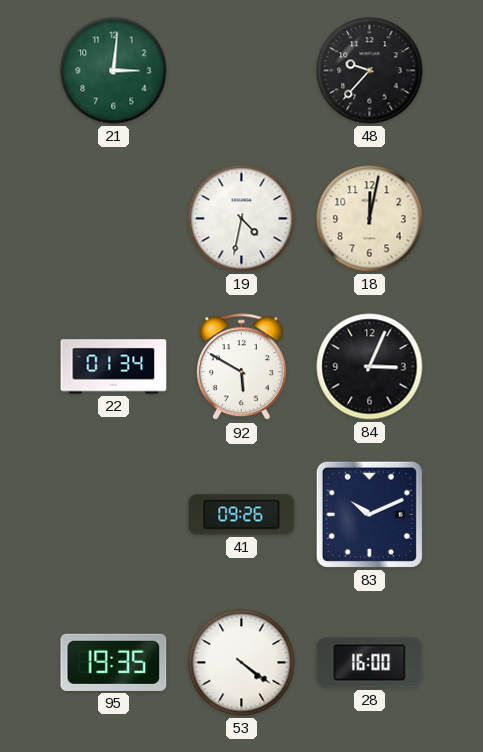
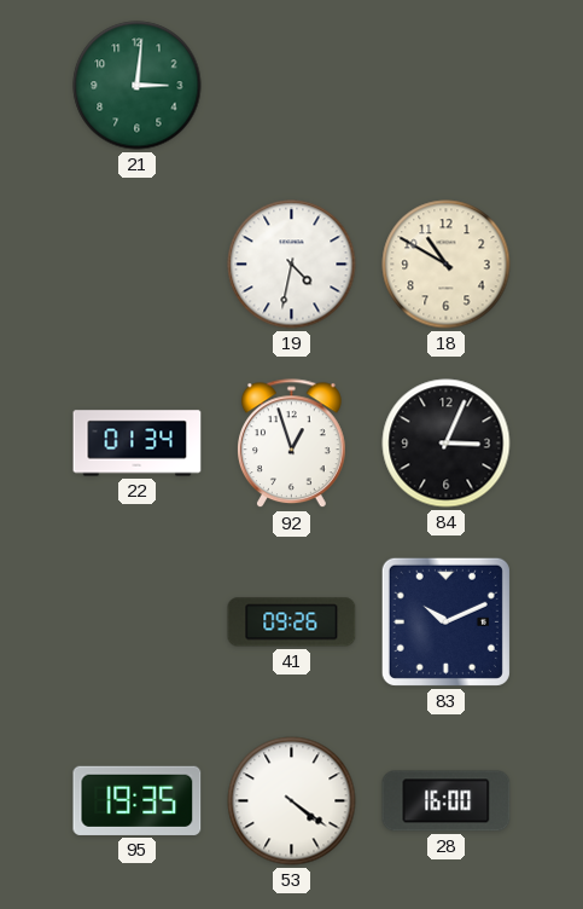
48: 9:37 -> none (370, 71)
18: 12:02 -> 10:50 (447, 265)
92: 5:50 -> 12:57 (292, 444)
